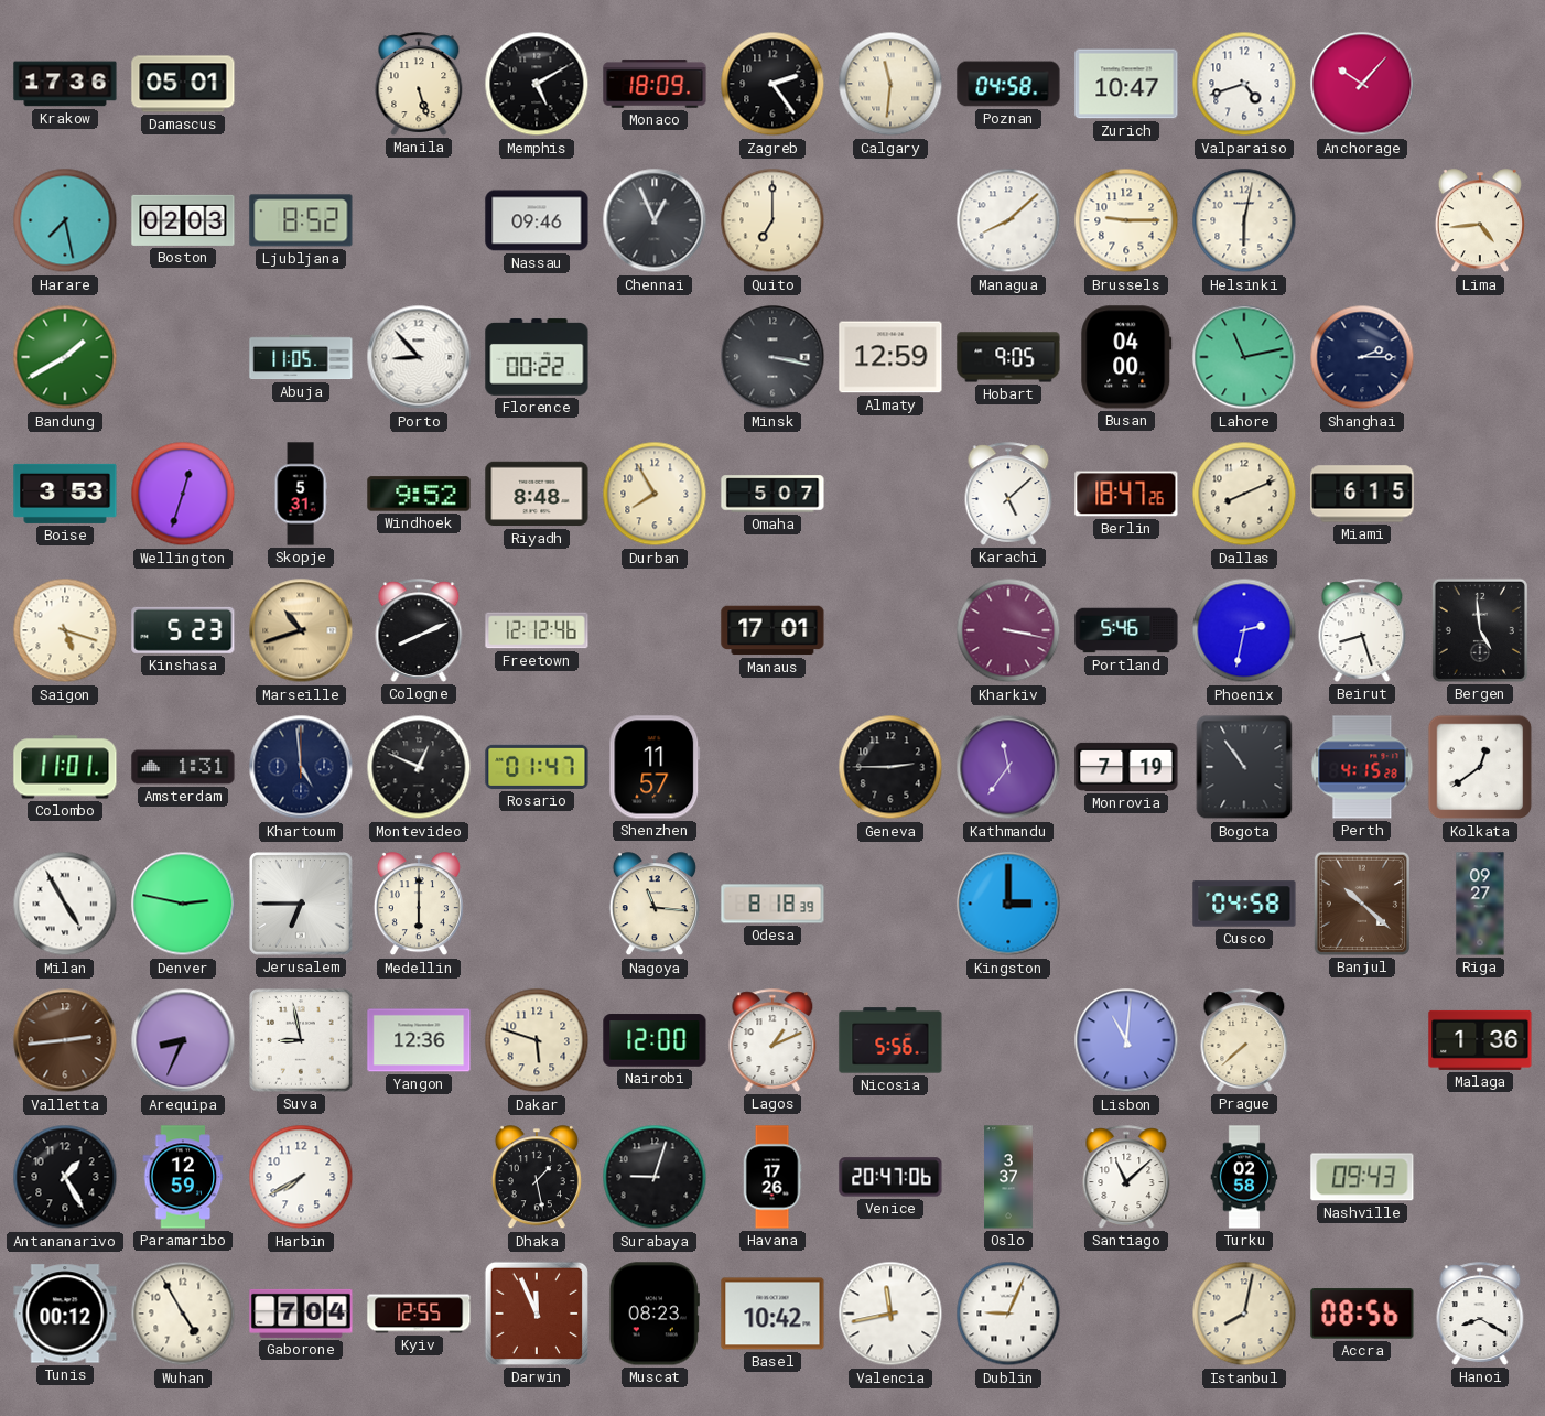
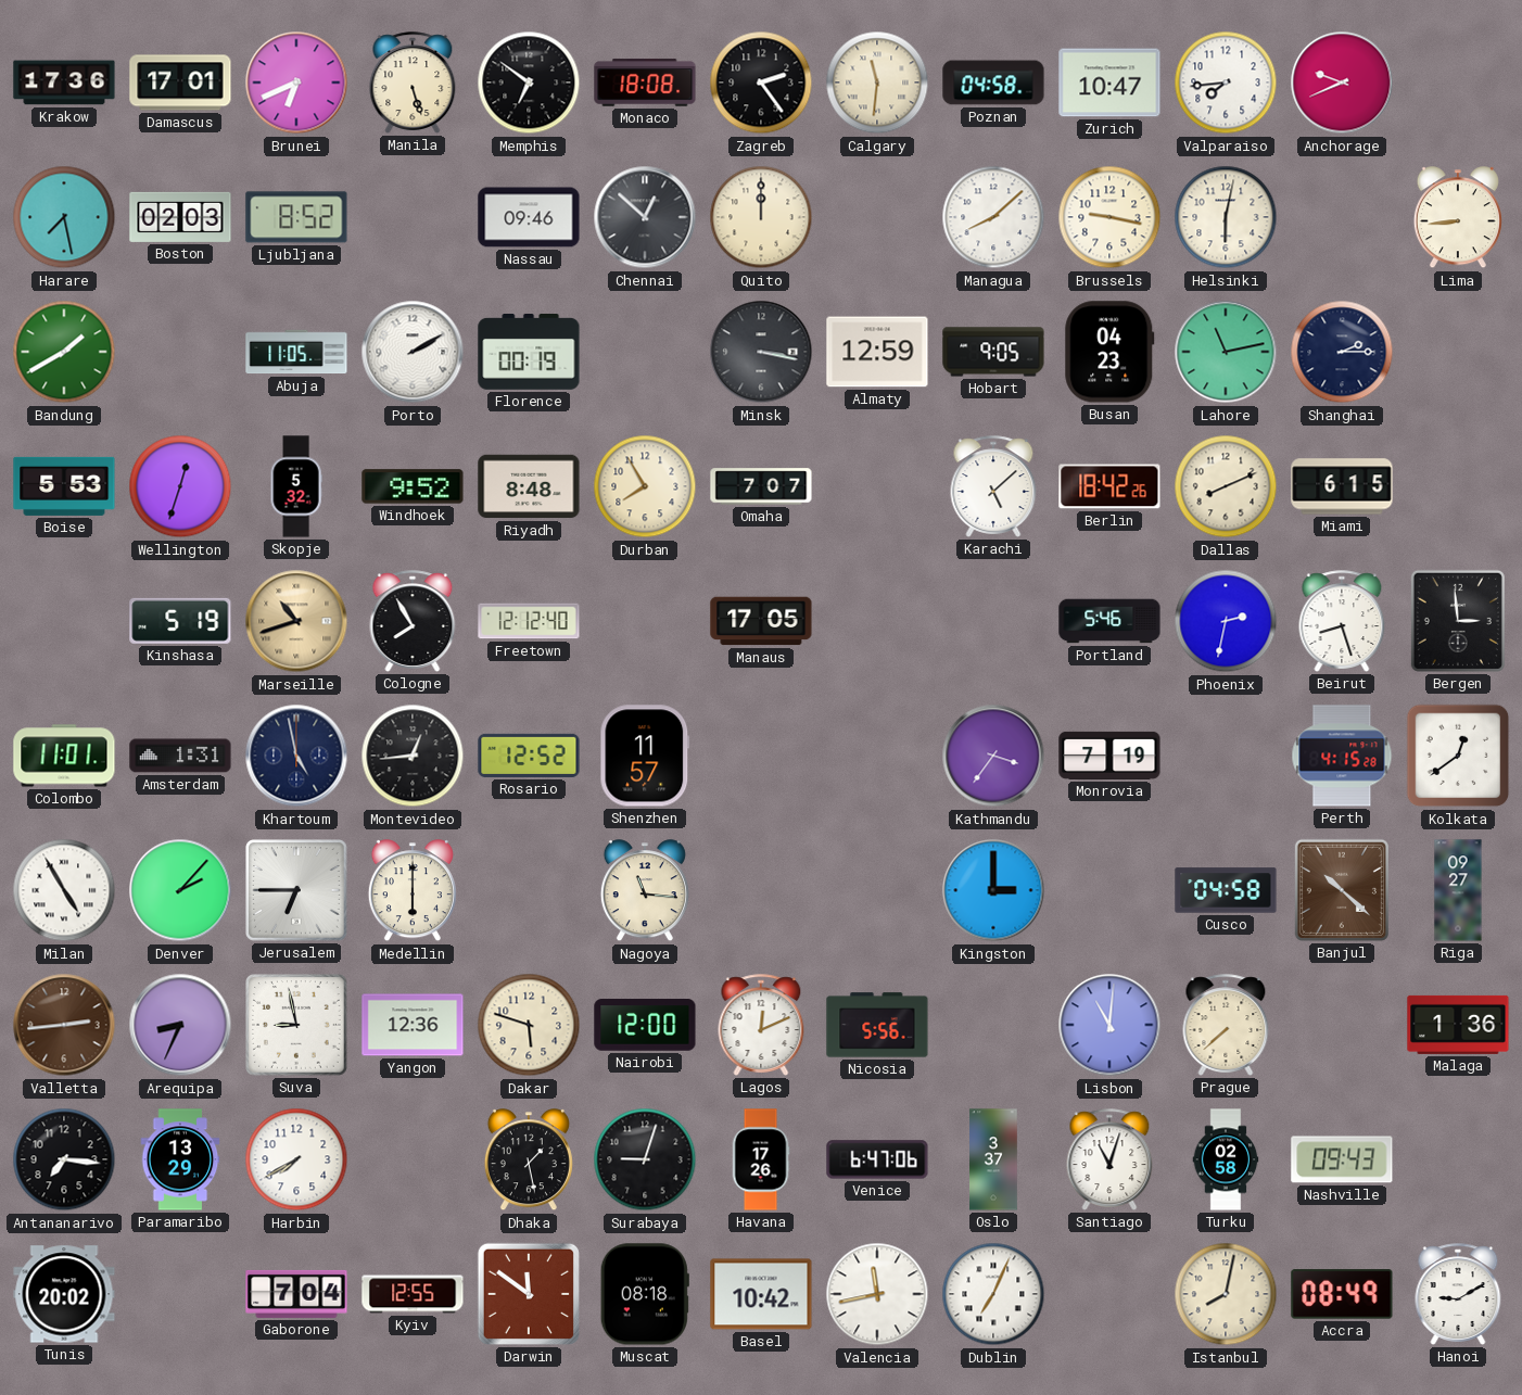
Damascus: 05:01 -> 17:01 (180, 83)
Brunei: none -> 6:41 (296, 83)
Memphis: 5:10 -> 6:51 (529, 83)
Monaco: 18:09 -> 18:08 (645, 83)
Valparaiso: 4:42 -> 7:44 (1226, 83)
Anchorage: 10:07 -> 9:41 (1342, 83)
Chennai: 12:56 -> 12:52 (645, 217)
Quito: 7:00 -> 12:00 (761, 217)
Brussels: 9:15 -> 9:17 (1109, 217)
Lima: 4:44 -> 8:44 (1458, 218)
Porto: 8:53 -> 2:10 (413, 352)
Florence: 00:22 -> 00:19 (529, 352)
Busan: 04:00 -> 04:23 (1109, 352)
Boise: 3:53 -> 5:53 (64, 486)
Skopje: 5:31 -> 5:32 (296, 486)
Omaha: 5:07 -> 7:07 (761, 486)
Berlin: 18:47 -> 18:42 (1109, 486)
Saigon: 5:18 -> none (65, 630)
Kinshasa: 5:23 -> 5:19 (180, 621)
Cologne: 8:11 -> 7:55 (413, 621)
Freetown: 12:12:46 -> 12:12:40 (529, 621)
Manaus: 17:01 -> 17:05 (761, 621)
Kharkiv: 3:17 -> none (1008, 630)
Bergen: 4:59 -> 2:59 (1458, 621)
Khartoum: 4:59 -> 4:58 (296, 756)
Montevideo: 12:49 -> 12:44 (413, 756)
Rosario: 01:47 -> 12:52 (529, 756)
Geneva: 2:45 -> none (890, 767)
Kathmandu: 11:36 -> 3:36 (993, 756)
Bogota: 10:54 -> none (1244, 767)
Denver: 2:47 -> 2:07 (180, 890)
Odesa: 8:18 -> none (773, 904)
Lagos: 1:11 -> 12:11 (761, 1025)
Antananarivo: 1:25 -> 7:16 (64, 1159)
Paramaribo: 12:59 -> 13:29 (180, 1159)
Venice: 20:47 -> 6:47 (877, 1159)
Santiago: 11:08 -> 11:03 (1109, 1159)
Tunis: 00:12 -> 20:02 (64, 1294)
Wuhan: 4:55 -> none (183, 1314)
Darwin: 11:56 -> 11:51 (529, 1294)
Muscat: 08:23 -> 08:18 (645, 1294)
Dublin: 9:04 -> 7:04 (993, 1294)
Accra: 08:56 -> 08:49 (1342, 1294)
Hanoi: 8:20 -> 9:10 (1458, 1294)
